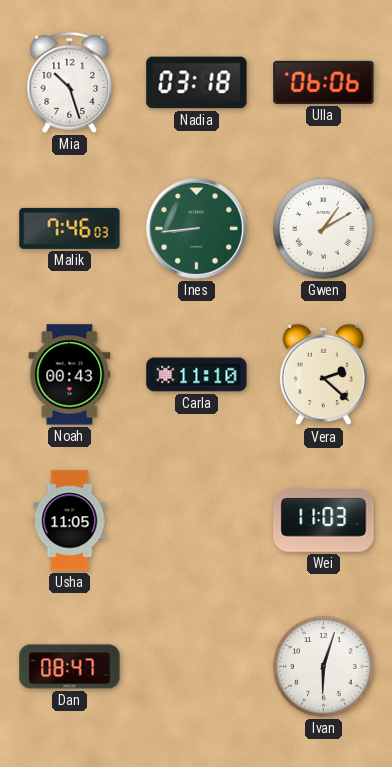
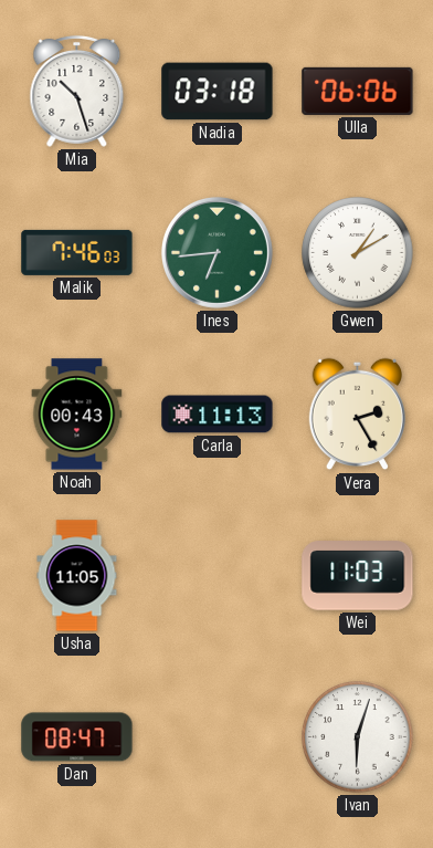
Ines: 8:44 -> 6:44 (216, 252)
Carla: 11:10 -> 11:13 (218, 415)
Vera: 2:22 -> 2:25 (357, 415)
